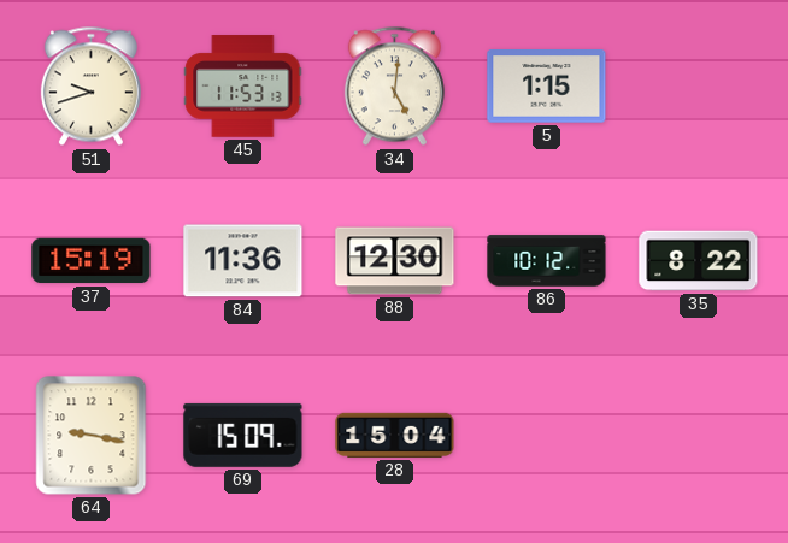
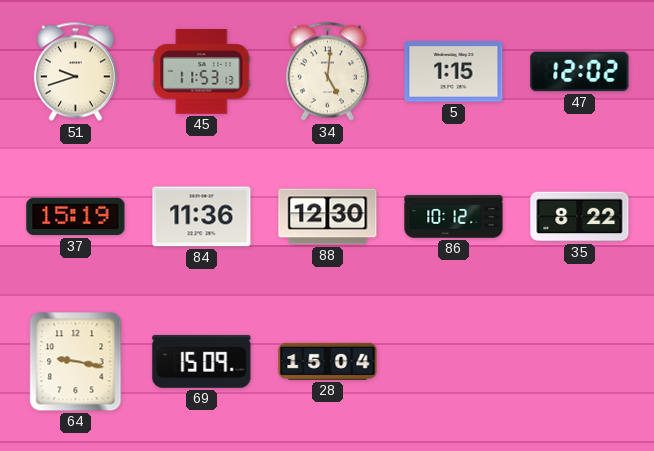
47: none -> 12:02 (580, 72)
